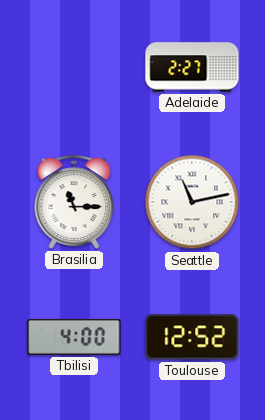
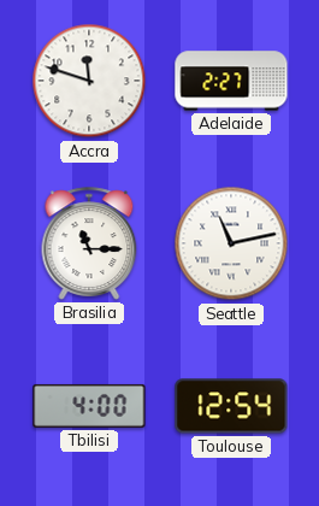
Accra: none -> 11:48 (89, 81)
Toulouse: 12:52 -> 12:54 (231, 406)
